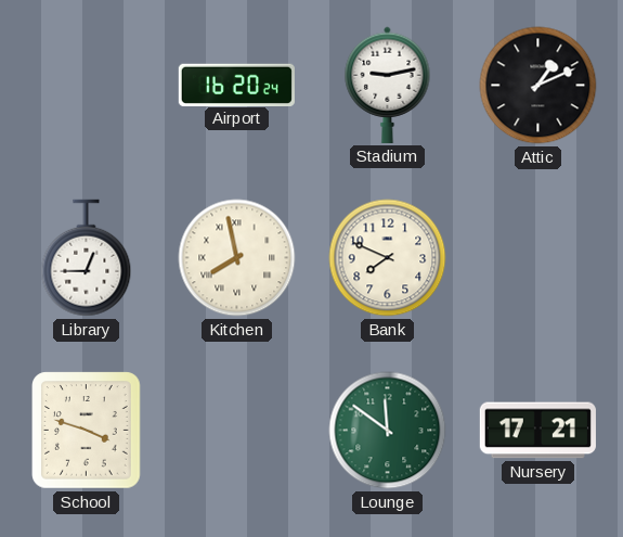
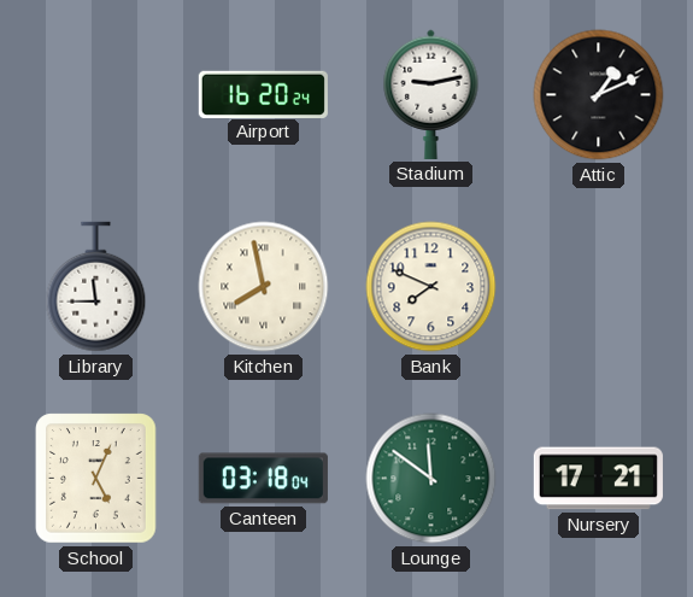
Library: 12:45 -> 11:45 (96, 287)
School: 3:48 -> 5:04 (96, 479)
Canteen: none -> 03:18 (263, 479)
